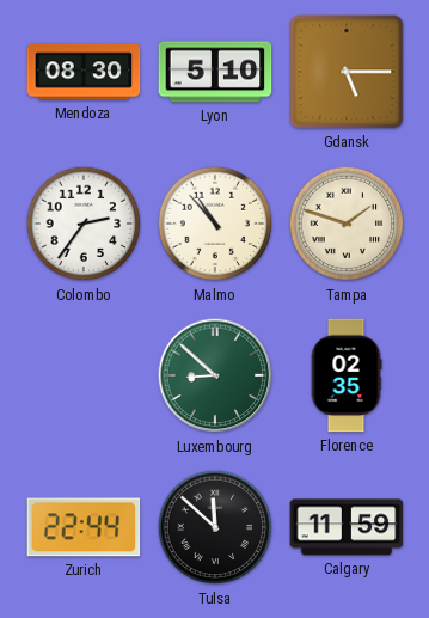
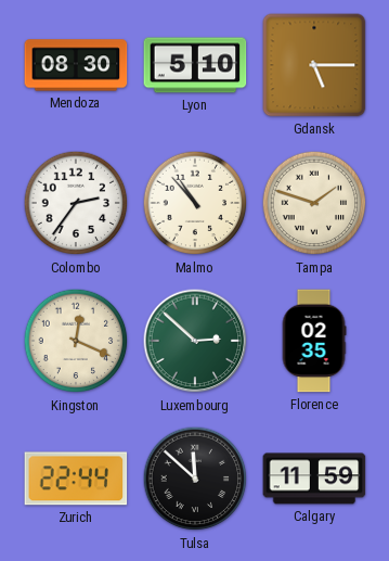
Kingston: none -> 12:19 (76, 341)
Luxembourg: 8:52 -> 2:52 (195, 341)
